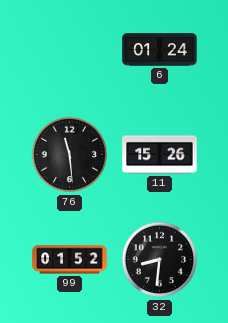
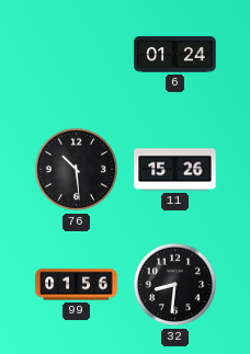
76: 11:29 -> 10:29 (77, 170)
99: 01:52 -> 01:56 (77, 285)
